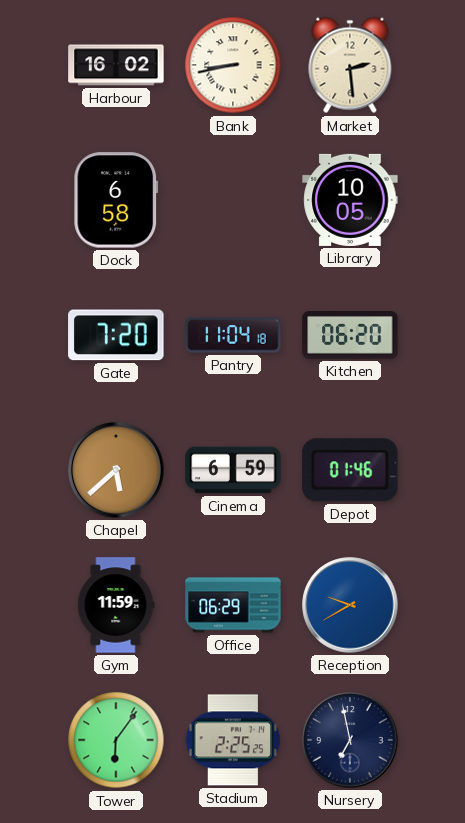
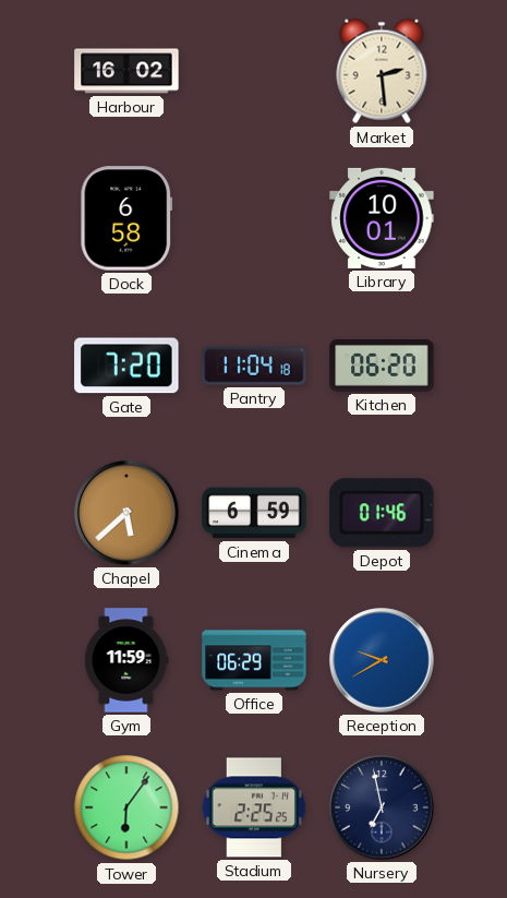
Bank: 8:43 -> none (233, 65)
Library: 10:05 -> 10:01 (382, 218)
